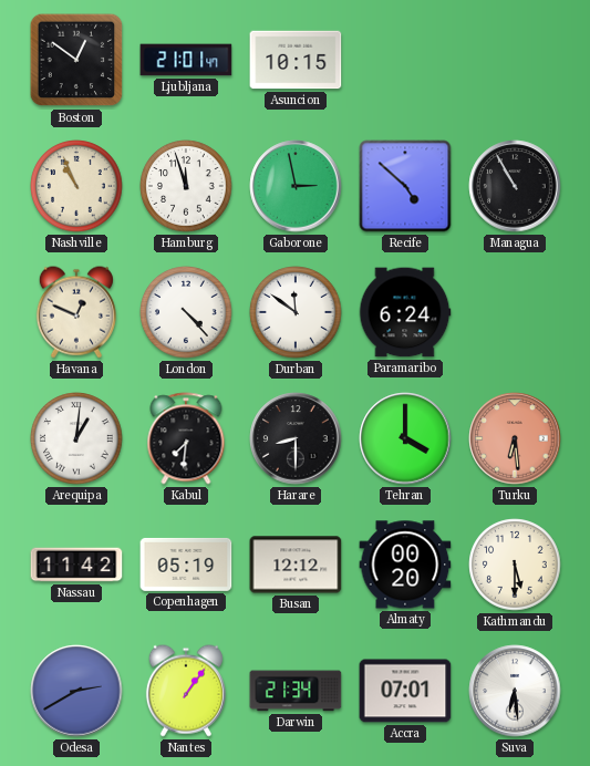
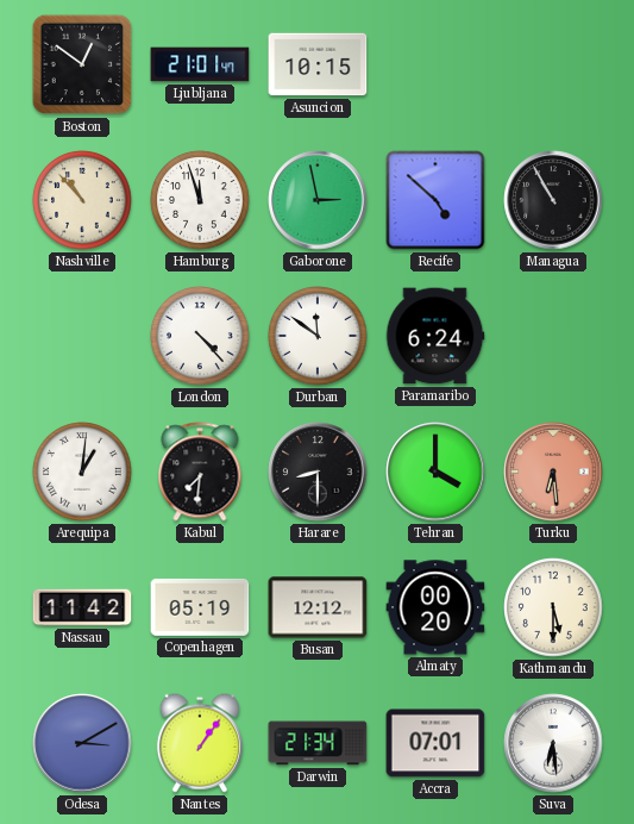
Nashville: 10:56 -> 10:53 (82, 200)
Havana: 12:49 -> none (76, 312)
Odesa: 2:40 -> 3:10 (82, 743)
